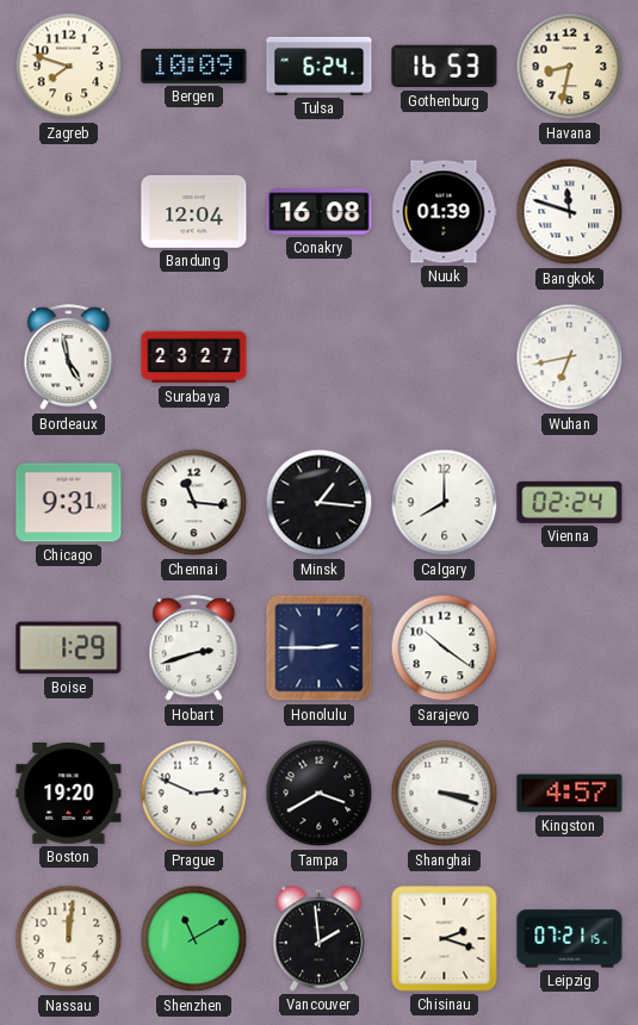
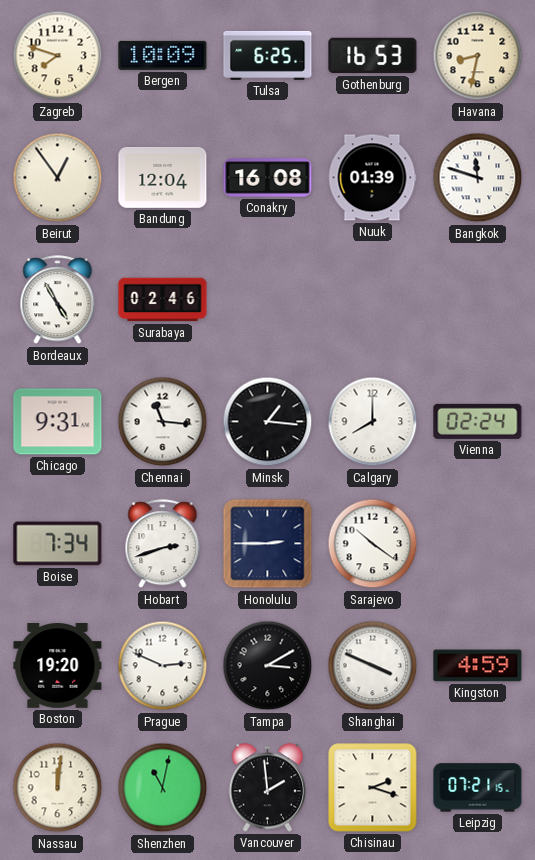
Tulsa: 6:24 -> 6:25 (268, 55)
Beirut: none -> 12:54 (58, 178)
Bordeaux: 4:58 -> 4:55 (58, 300)
Surabaya: 23:27 -> 02:46 (163, 300)
Wuhan: 6:43 -> none (570, 358)
Boise: 1:29 -> 7:34 (58, 544)
Tampa: 3:40 -> 3:10 (268, 666)
Shanghai: 3:18 -> 3:49 (373, 666)
Kingston: 4:57 -> 4:59 (478, 666)
Shenzhen: 11:10 -> 11:02 (163, 788)
